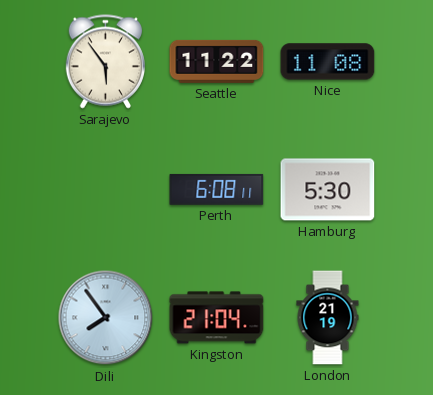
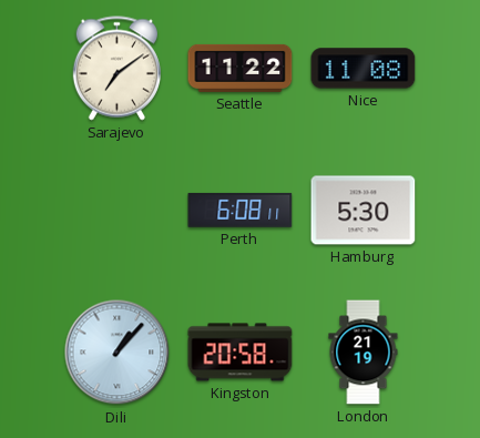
Sarajevo: 5:54 -> 7:09 (116, 69)
Dili: 7:54 -> 1:07 (118, 353)
Kingston: 21:04 -> 20:58 (241, 353)
